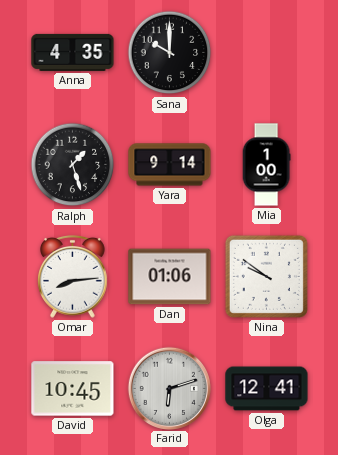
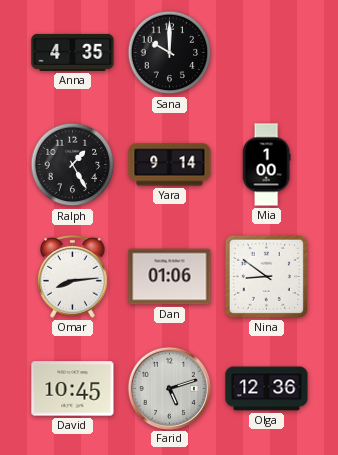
Ralph: 1:27 -> 1:25 (73, 165)
Nina: 9:51 -> 8:51 (266, 276)
Farid: 6:12 -> 5:12 (169, 388)
Olga: 12:41 -> 12:36 (267, 389)
